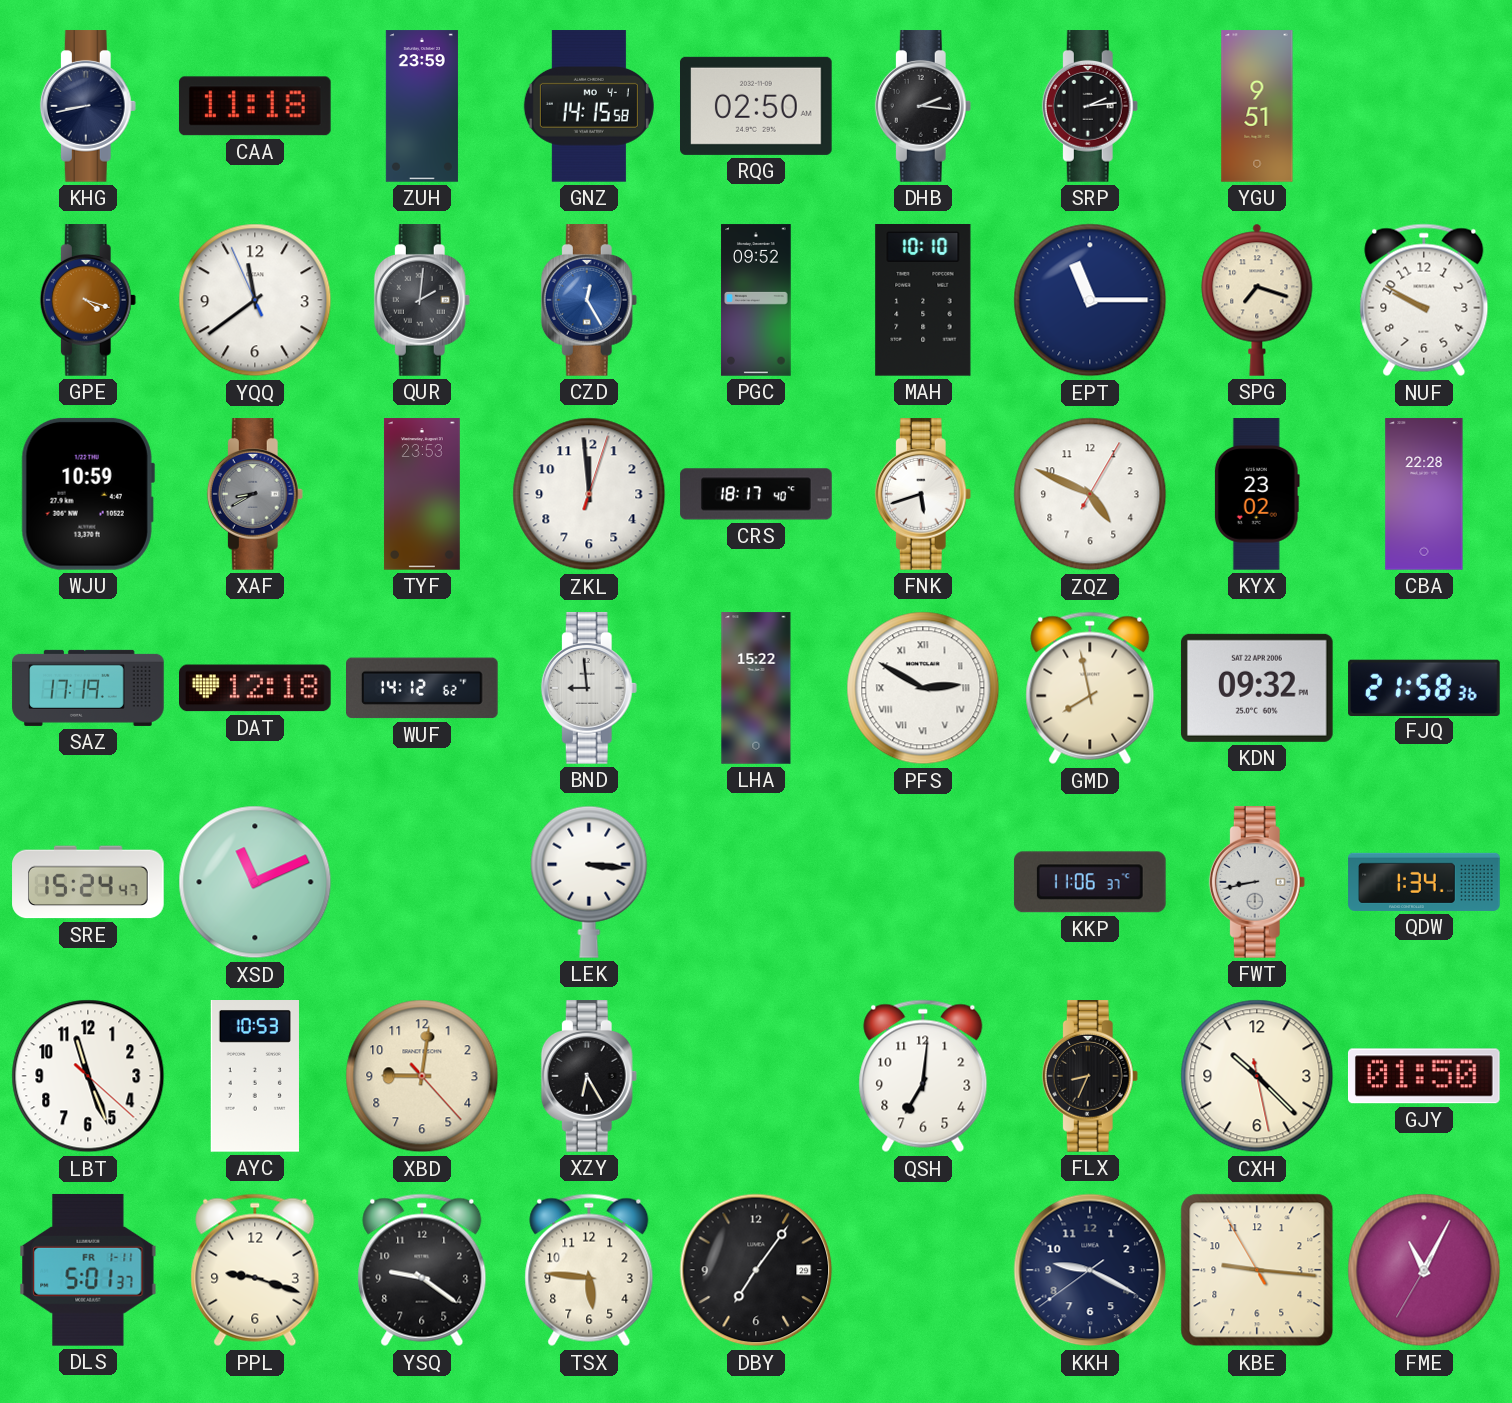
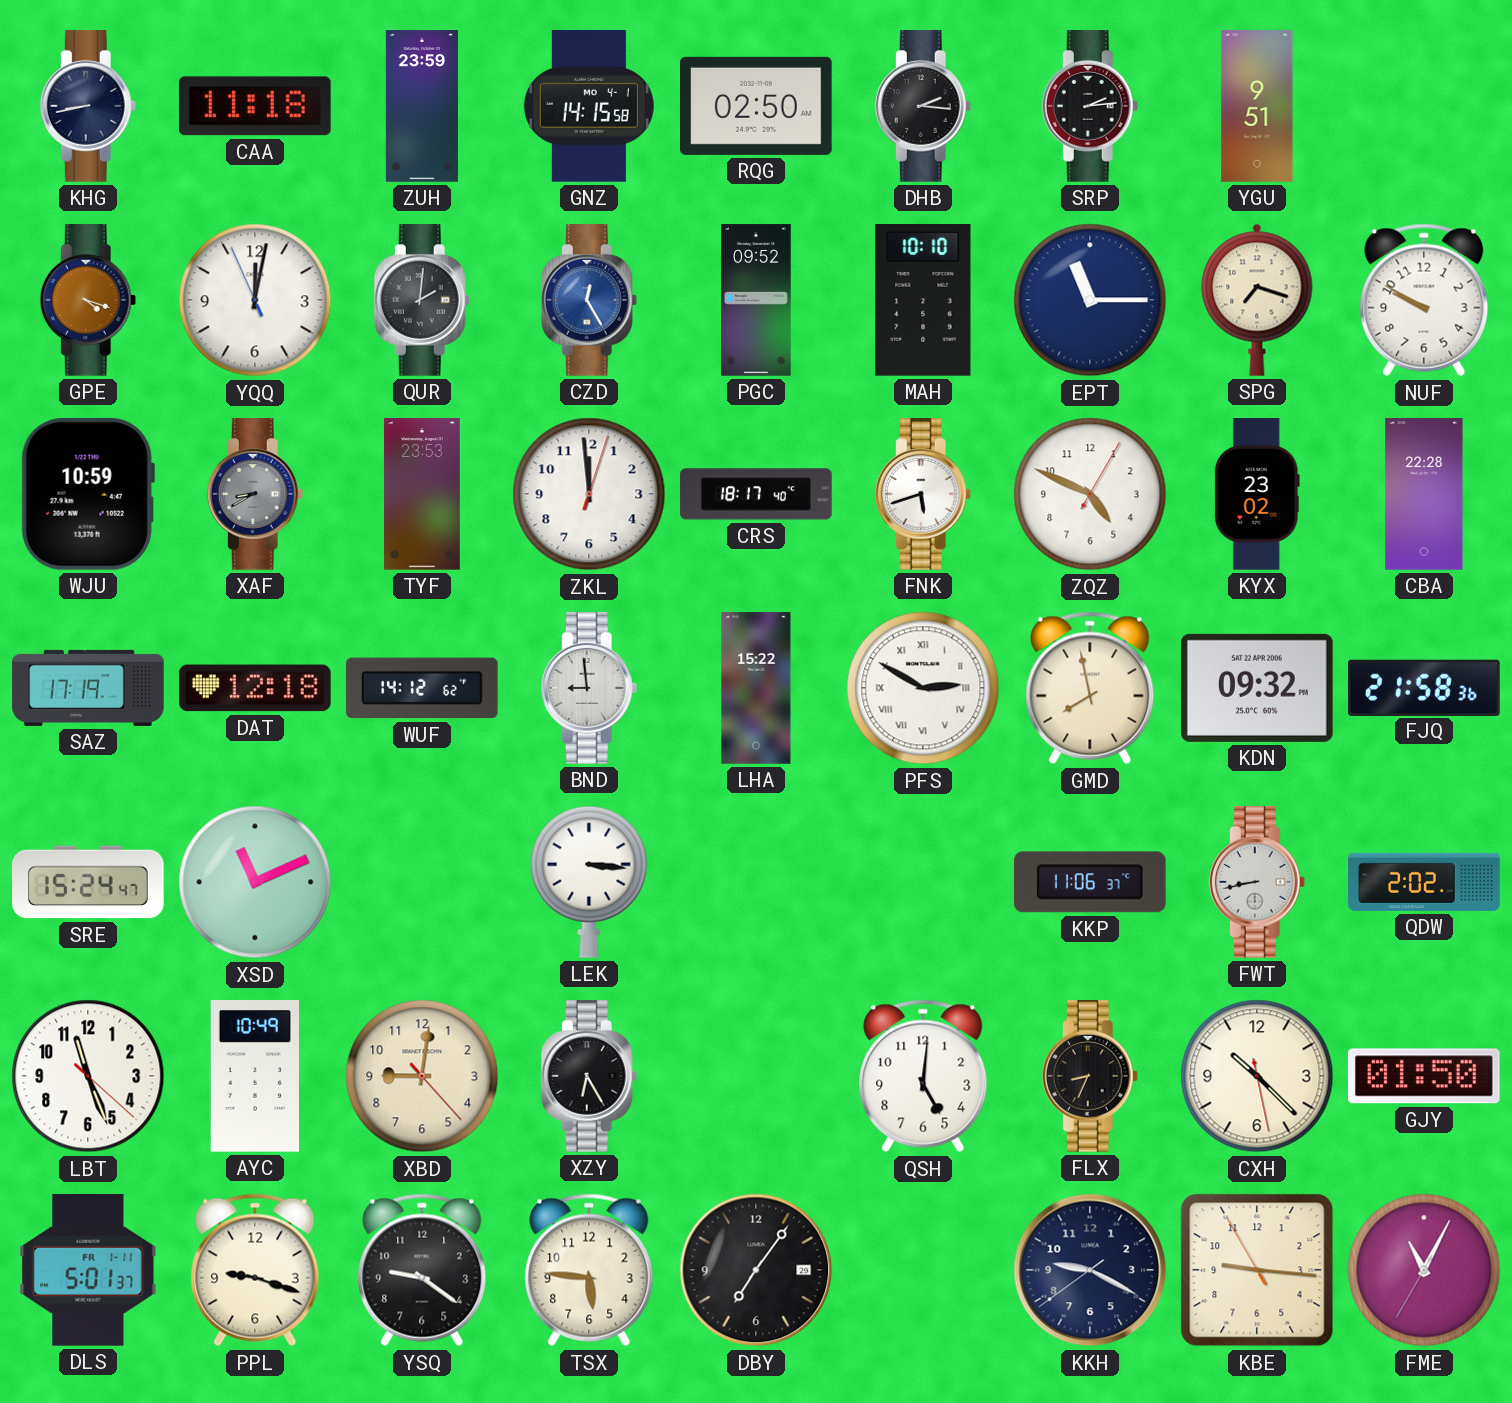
YQQ: 11:38 -> 12:01 (255, 300)
QDW: 1:34 -> 2:02 (1424, 882)
AYC: 10:53 -> 10:49 (255, 1077)
QSH: 7:01 -> 5:01 (923, 1076)
